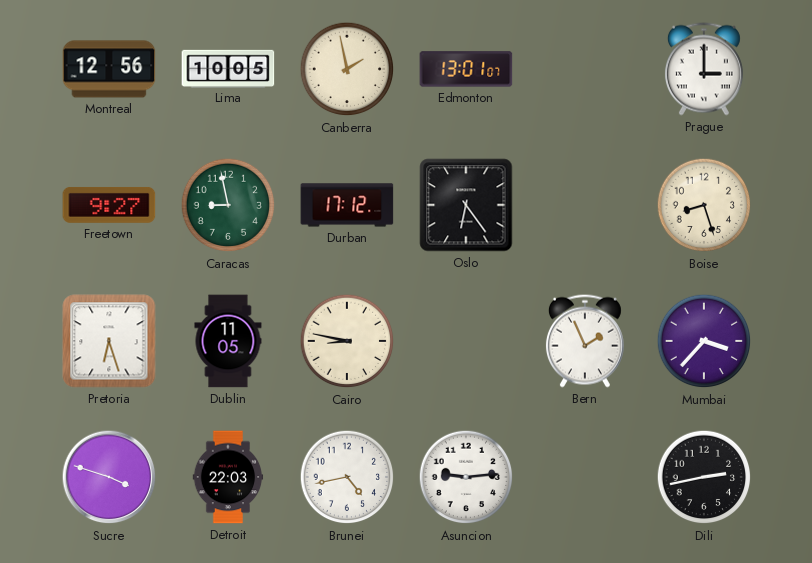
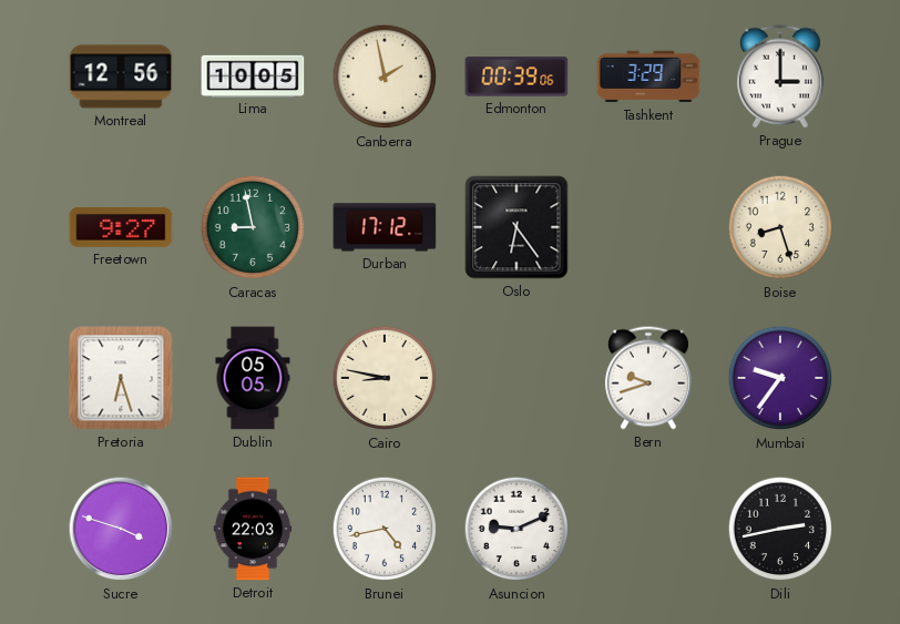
Edmonton: 13:01 -> 00:39 (517, 76)
Tashkent: none -> 3:29 (648, 76)
Dublin: 11:05 -> 05:05 (253, 378)
Bern: 1:56 -> 9:42 (648, 378)
Mumbai: 3:37 -> 9:36 (780, 378)
Asuncion: 9:14 -> 9:11 (517, 529)
